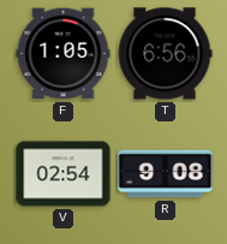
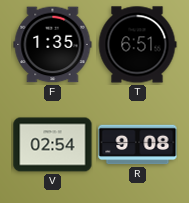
F: 1:05 -> 1:35 (53, 45)
T: 6:56 -> 6:51 (137, 45)
